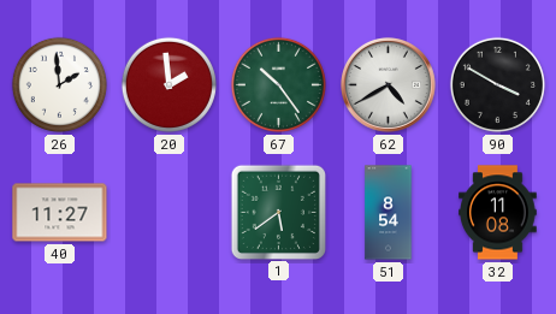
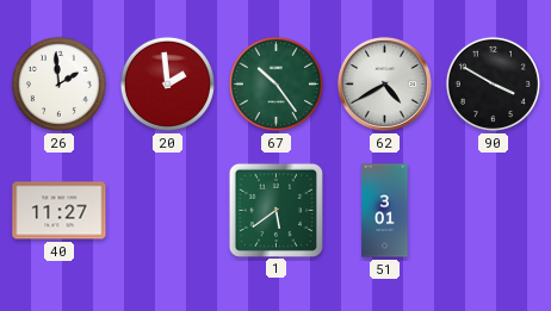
51: 8:54 -> 3:01 (385, 211)
32: 11:08 -> none (498, 213)
